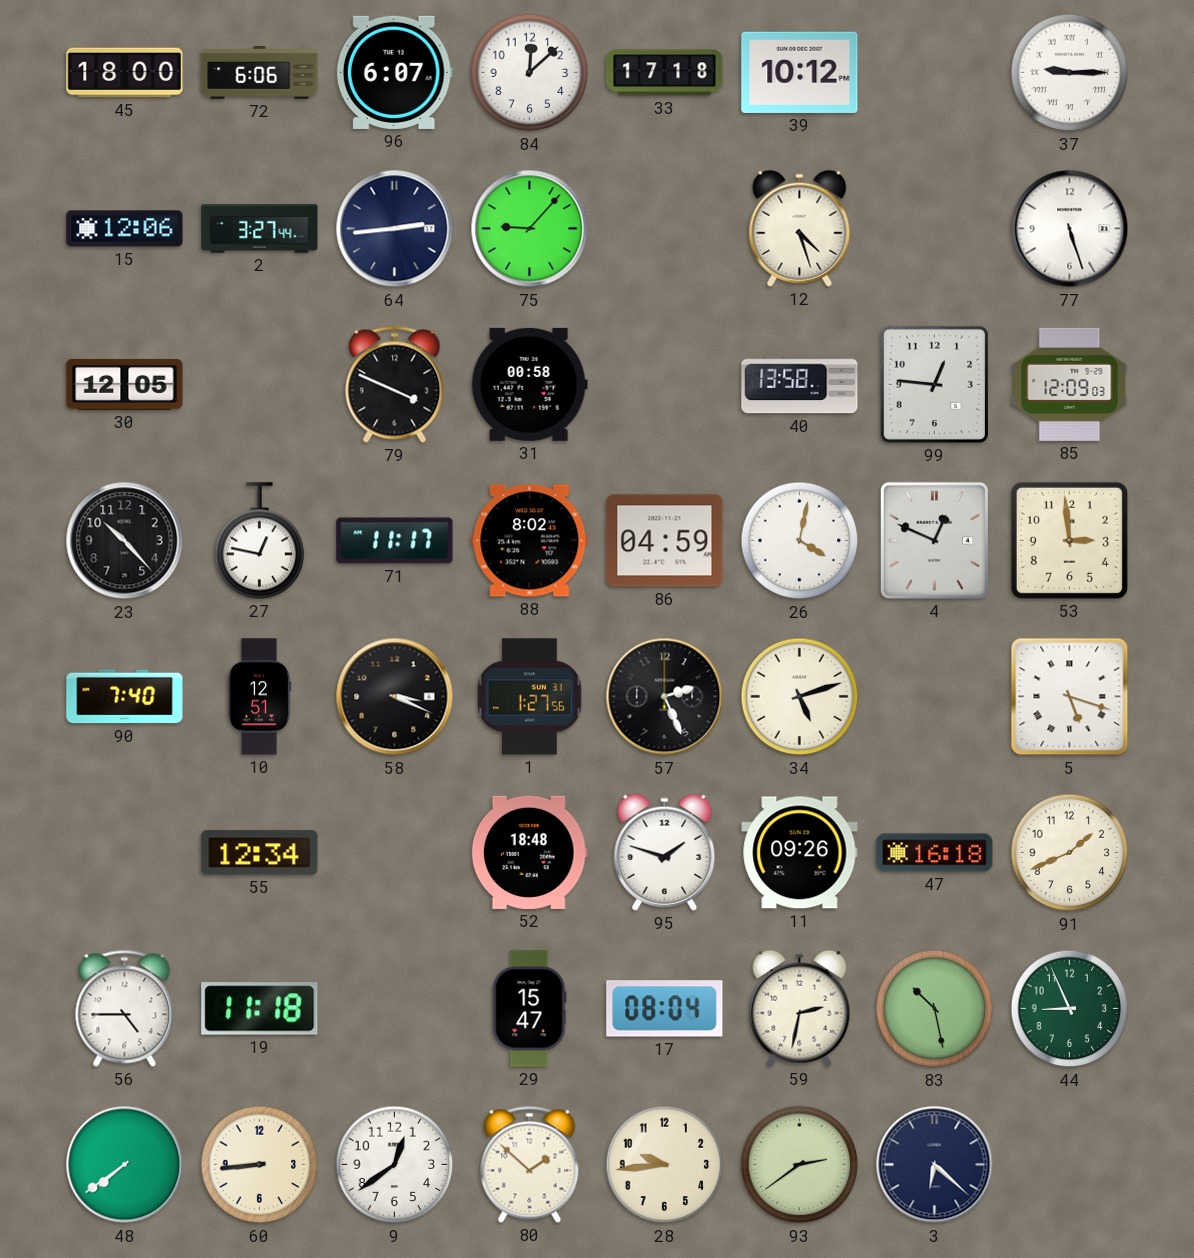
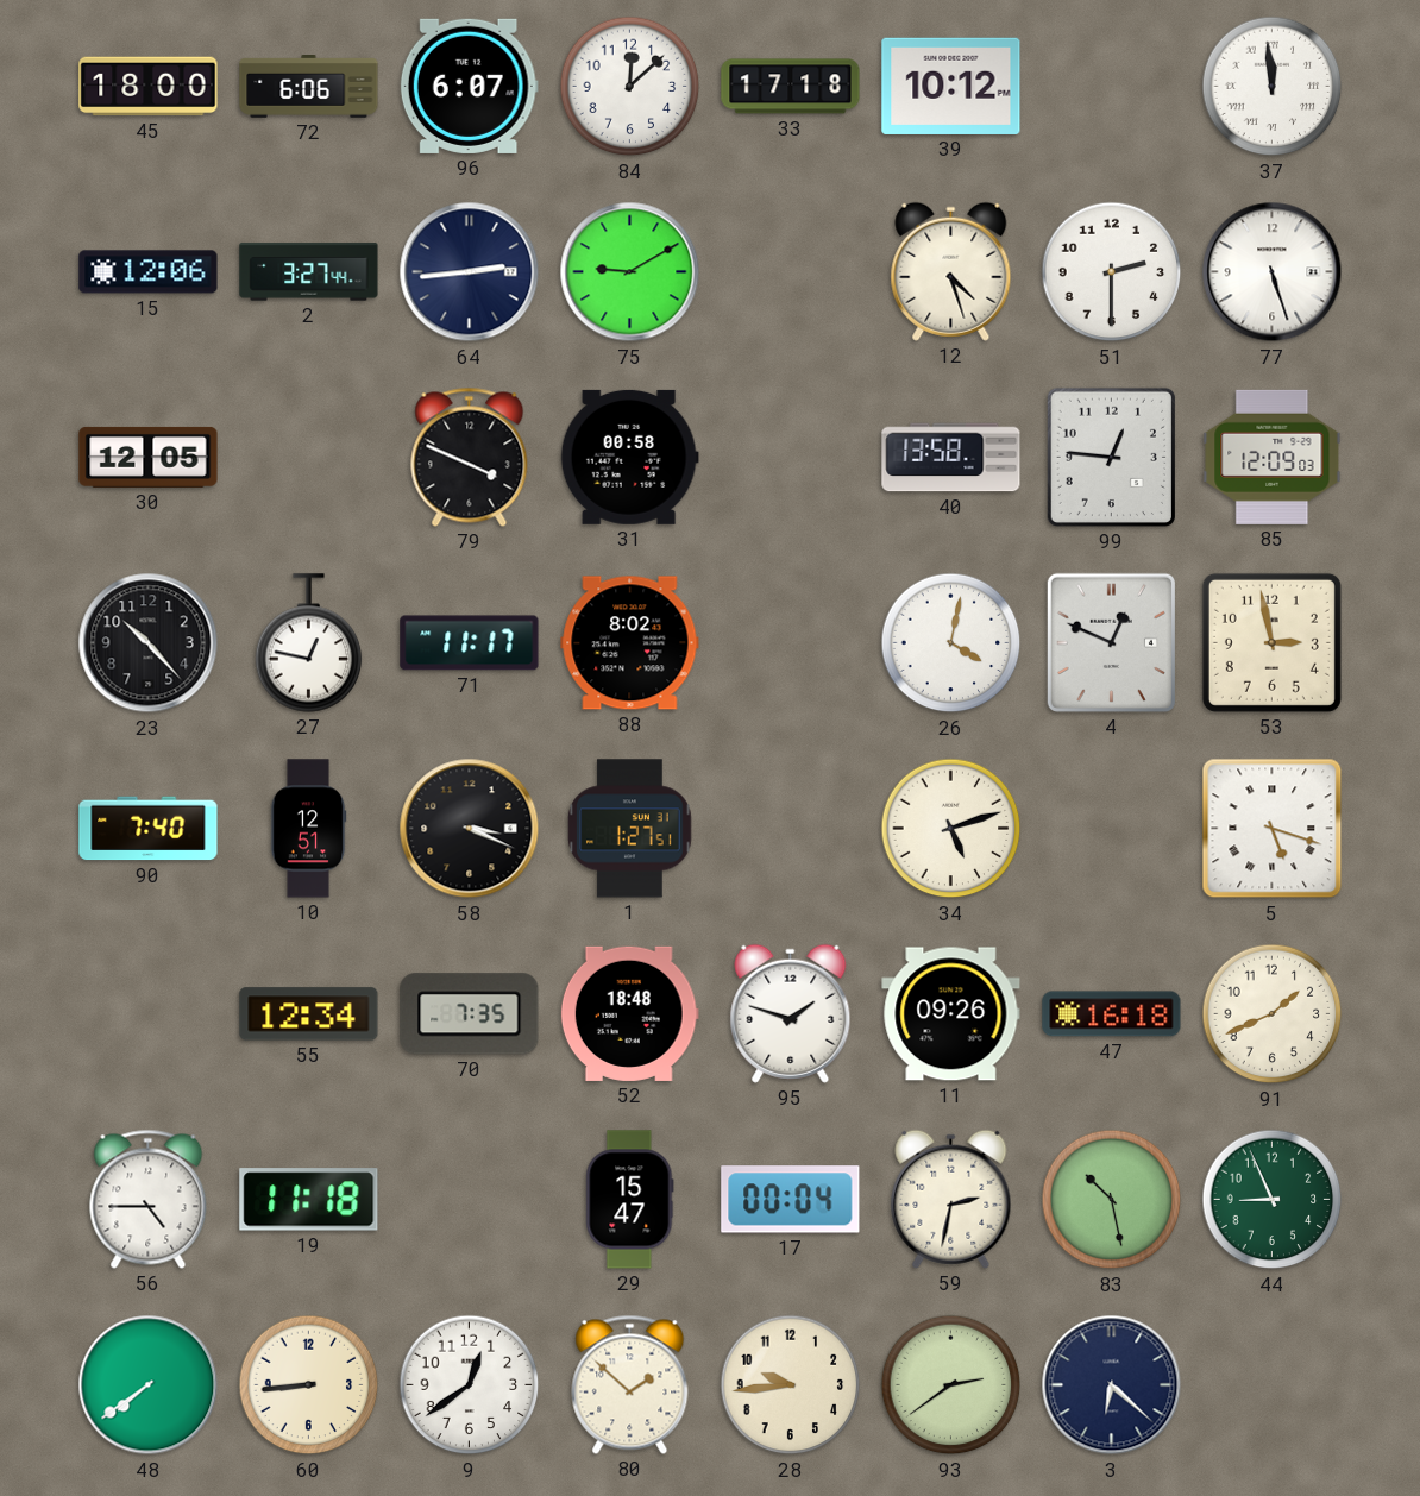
37: 9:15 -> 11:59 (1273, 87)
75: 9:07 -> 9:10 (630, 272)
51: none -> 2:30 (1112, 272)
86: 04:59 -> none (665, 541)
53: 2:59 -> 2:58 (1271, 642)
1: 1:27:56 -> 1:27:51 (630, 829)
57: 2:26 -> none (665, 697)
70: none -> 7:35 (470, 1014)
17: 08:04 -> 00:04 (791, 1200)
